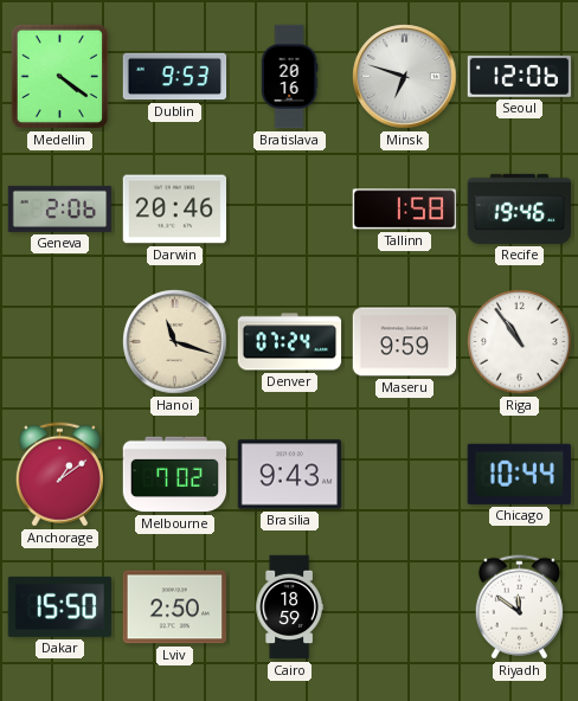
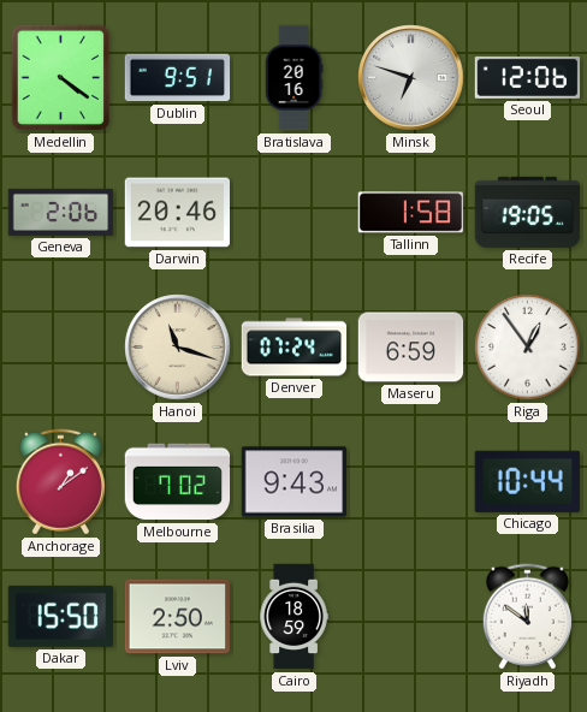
Dublin: 9:53 -> 9:51 (178, 78)
Recife: 19:46 -> 19:05 (528, 212)
Maseru: 9:59 -> 6:59 (411, 348)
Riga: 10:54 -> 12:54 (528, 348)
